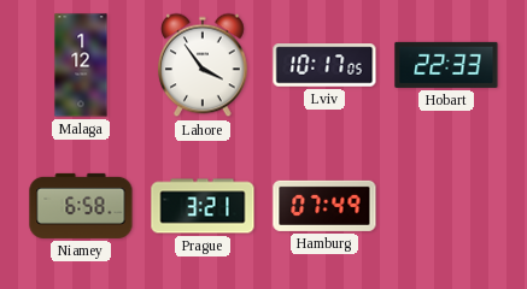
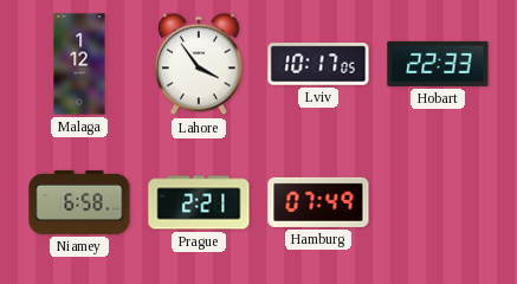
Prague: 3:21 -> 2:21 (199, 202)
